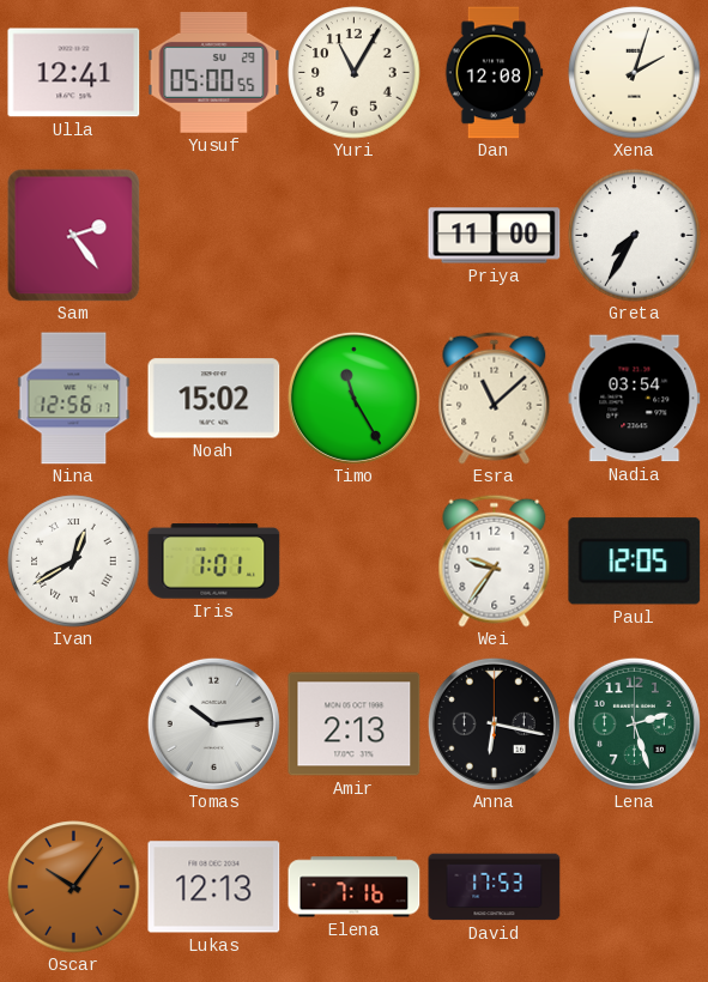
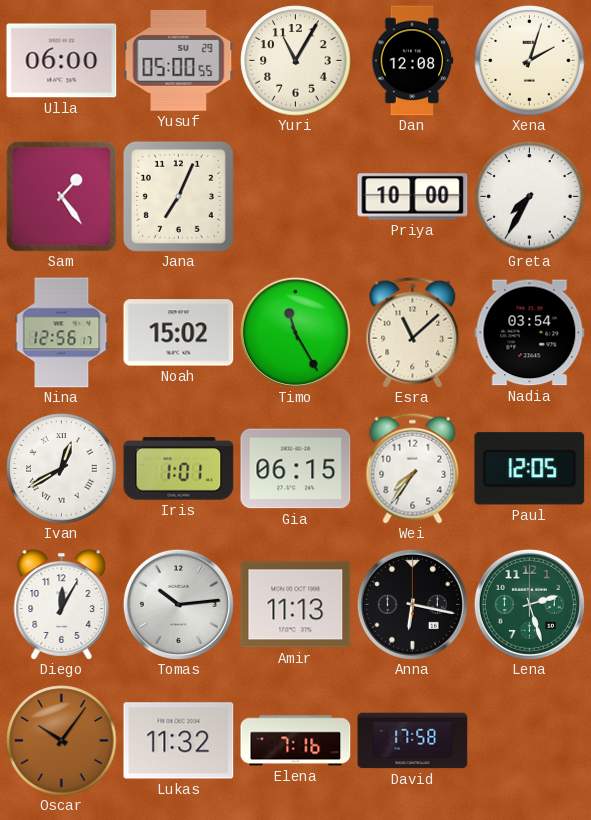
Ulla: 12:41 -> 06:00 (62, 61)
Sam: 2:24 -> 1:24 (61, 196)
Jana: none -> 7:04 (178, 196)
Priya: 11:00 -> 10:00 (413, 197)
Gia: none -> 06:15 (296, 469)
Wei: 9:36 -> 7:36 (413, 468)
Diego: none -> 12:05 (62, 605)
Amir: 2:13 -> 11:13 (296, 605)
Lukas: 12:13 -> 11:32 (179, 741)
David: 17:53 -> 17:58 (413, 741)
